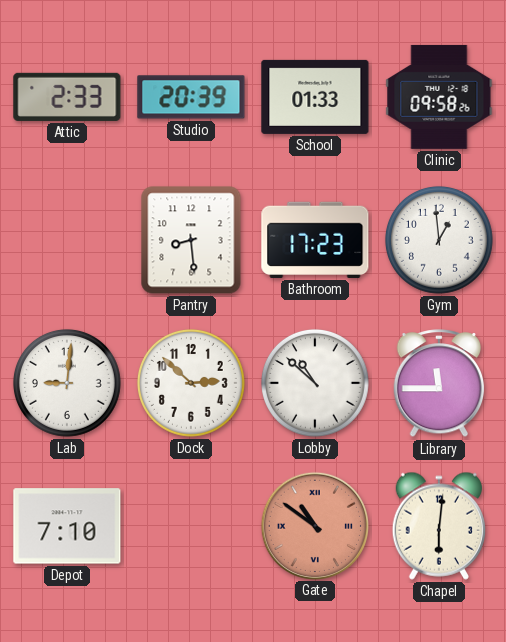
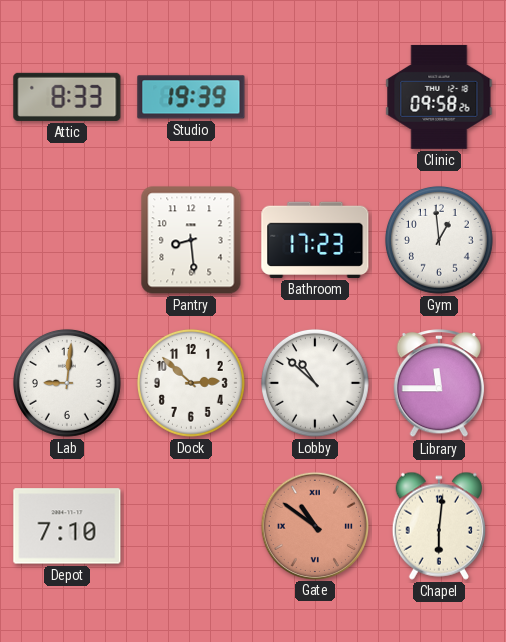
Attic: 2:33 -> 8:33 (67, 97)
Studio: 20:39 -> 19:39 (191, 97)
School: 01:33 -> none (315, 97)
